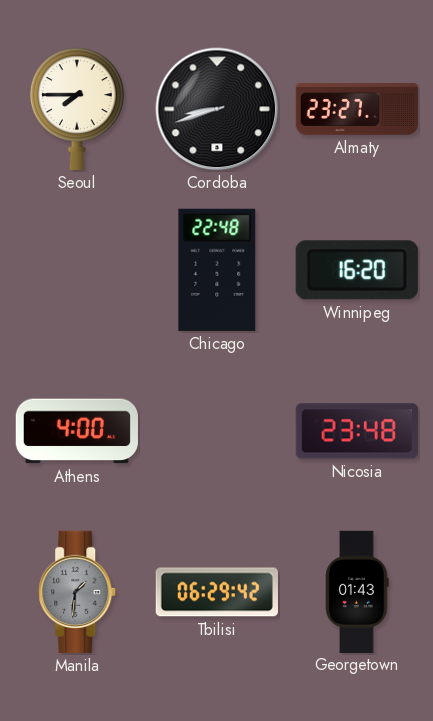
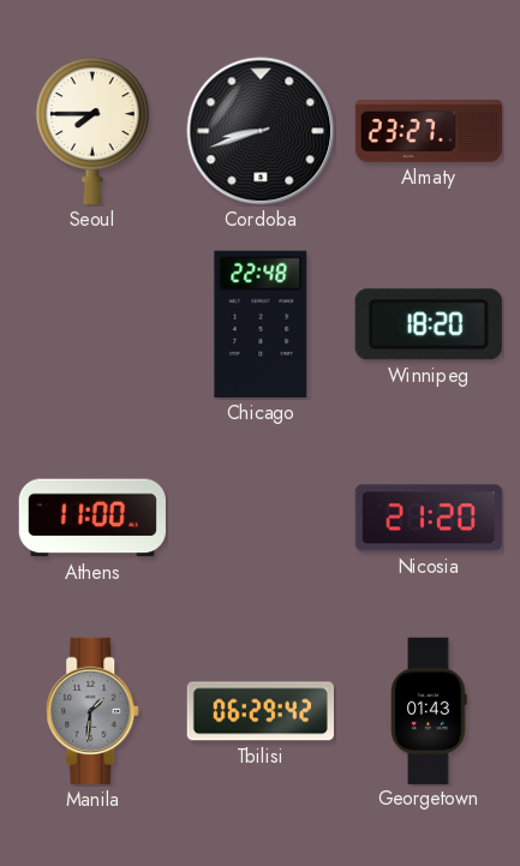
Winnipeg: 16:20 -> 18:20 (429, 324)
Athens: 4:00 -> 11:00 (92, 518)
Nicosia: 23:48 -> 21:20 (429, 518)
